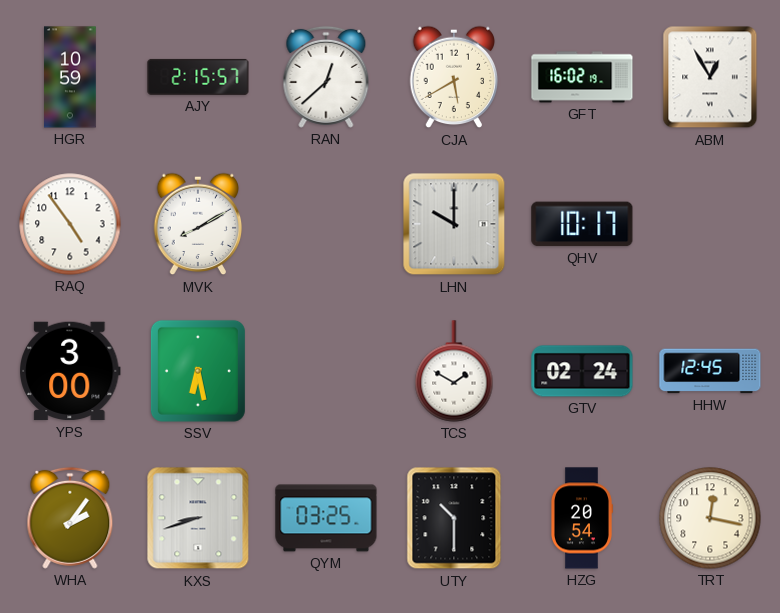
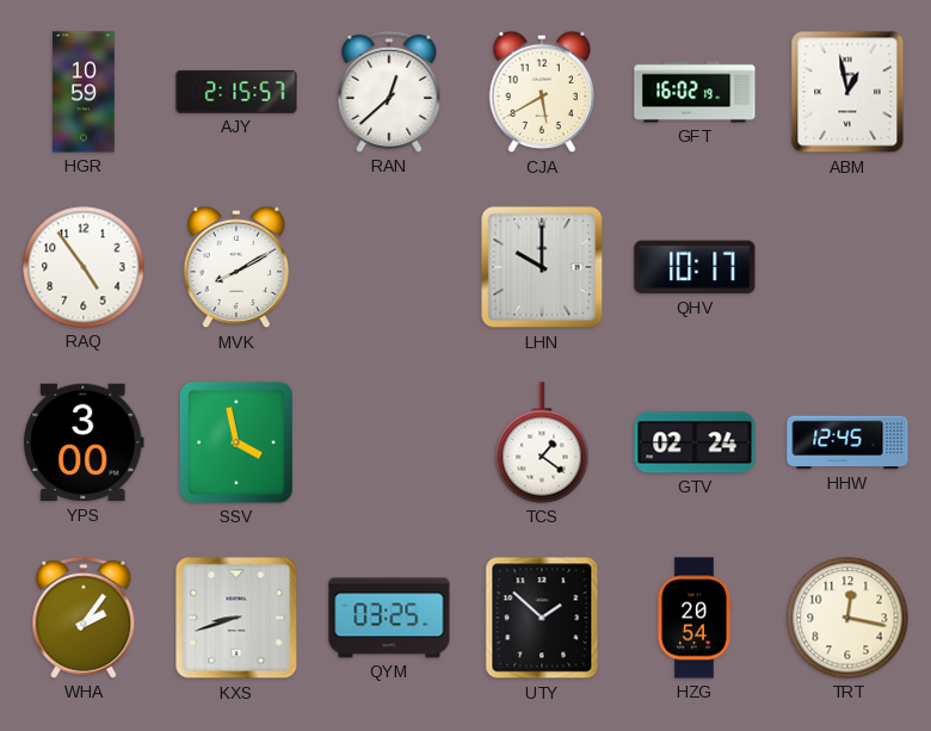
ABM: 12:55 -> 12:58 (847, 92)
SSV: 6:28 -> 3:58 (236, 442)
TCS: 1:50 -> 1:21 (542, 442)
UTY: 10:30 -> 1:52 (542, 618)
